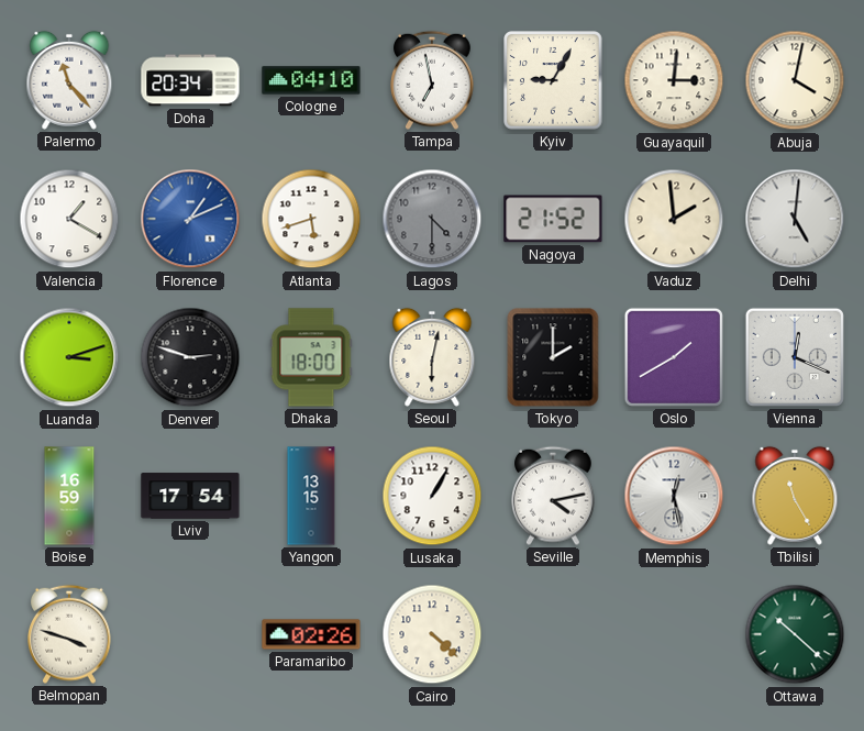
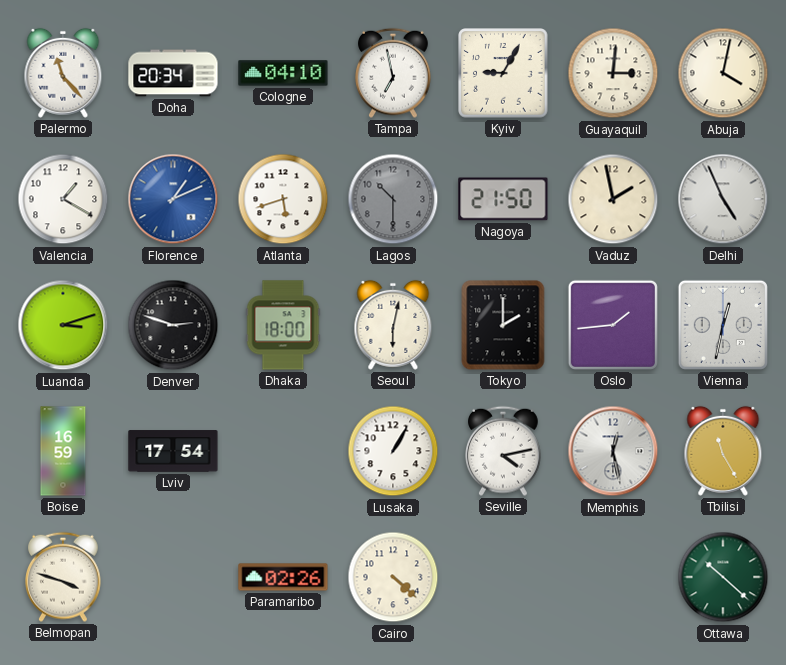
Lagos: 4:30 -> 10:30 (393, 199)
Nagoya: 21:52 -> 21:50 (503, 199)
Vaduz: 1:59 -> 1:58 (613, 199)
Delhi: 5:01 -> 4:56 (723, 199)
Oslo: 1:40 -> 1:44 (613, 325)
Vienna: 12:19 -> 12:32 (723, 325)
Yangon: 13:15 -> none (311, 496)
